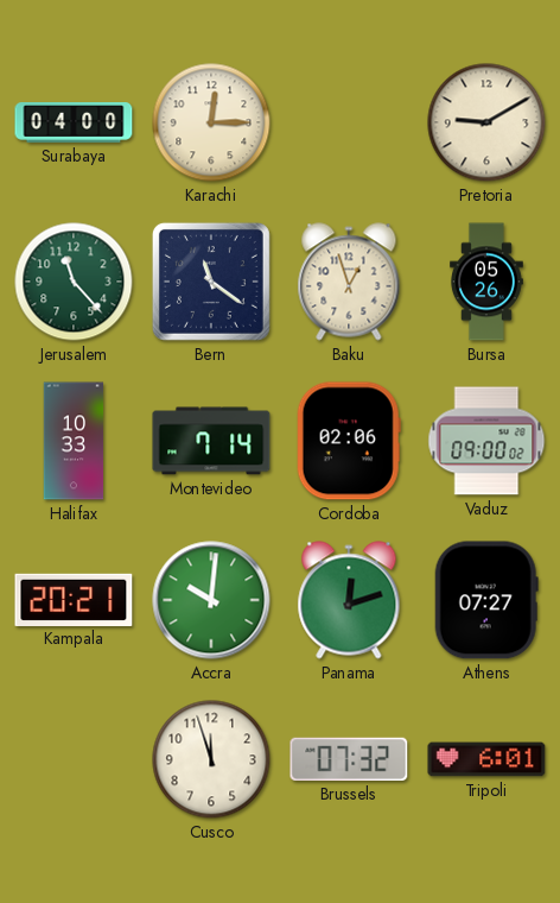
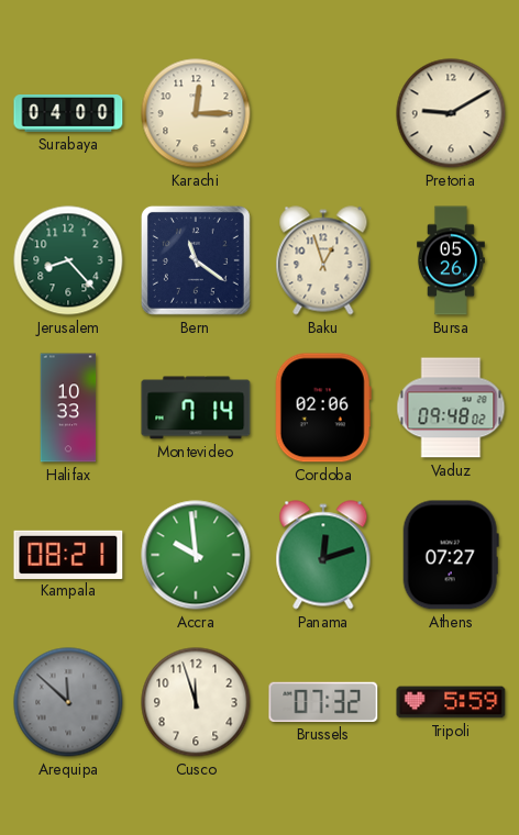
Jerusalem: 11:23 -> 8:23 (68, 260)
Vaduz: 09:00 -> 09:48 (451, 408)
Kampala: 20:21 -> 08:21 (68, 554)
Accra: 10:01 -> 9:59 (196, 555)
Arequipa: none -> 11:52 (68, 702)
Tripoli: 6:01 -> 5:59 (451, 702)
